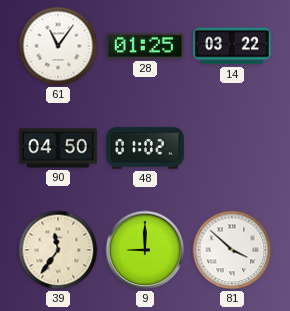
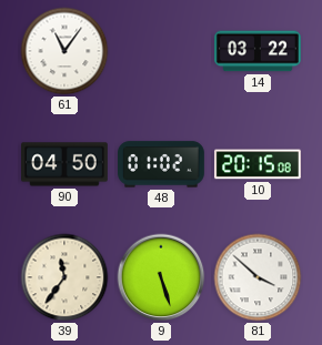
28: 01:25 -> none (146, 46)
10: none -> 20:15 (258, 164)
9: 9:00 -> 5:27 (161, 277)
